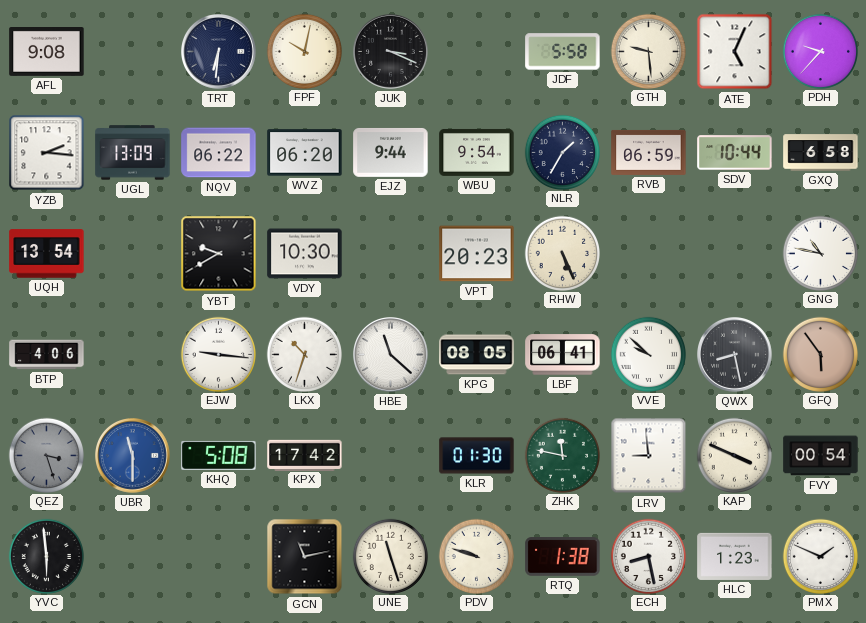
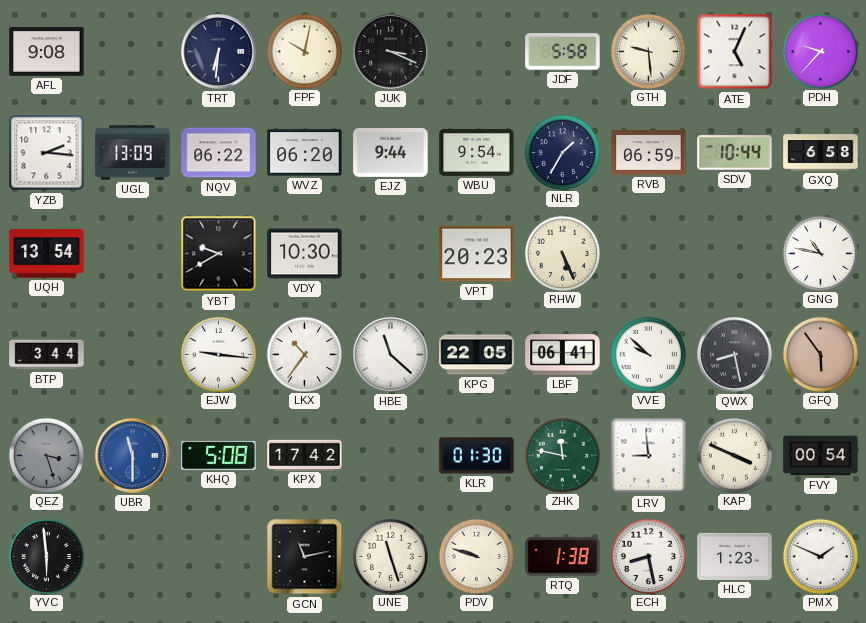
BTP: 4:06 -> 3:44 (47, 355)
LKX: 10:33 -> 10:36 (304, 354)
KPG: 08:05 -> 22:05 (477, 355)
